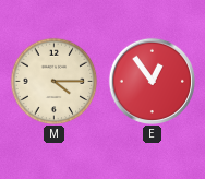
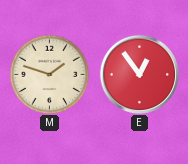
M: 4:15 -> 1:48 (49, 74)
